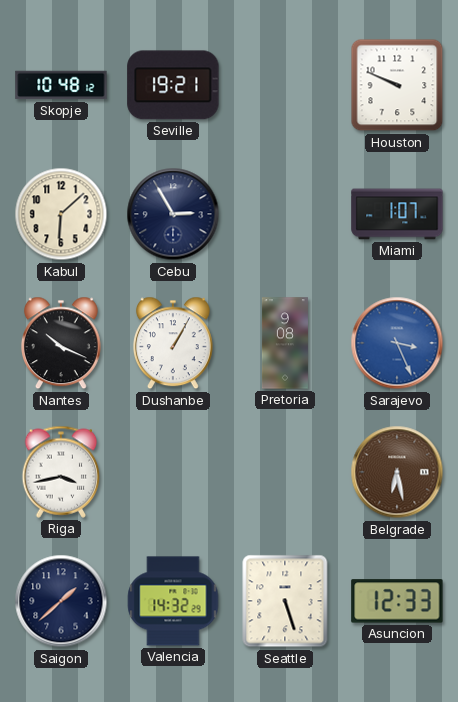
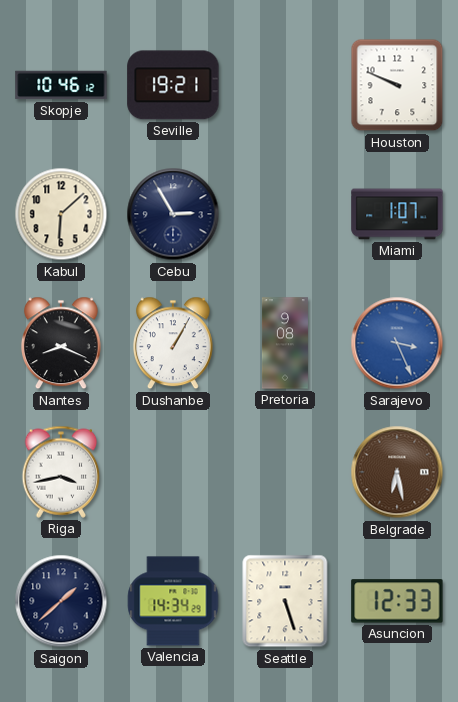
Skopje: 10:48 -> 10:46 (61, 85)
Nantes: 10:19 -> 8:19 (61, 343)
Valencia: 14:32 -> 14:34 (173, 601)
